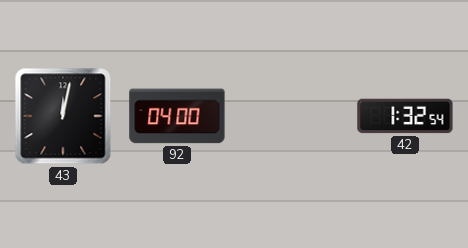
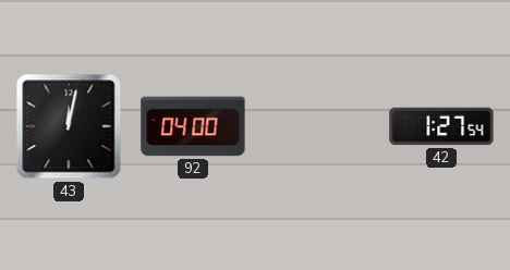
42: 1:32 -> 1:27 (441, 126)
